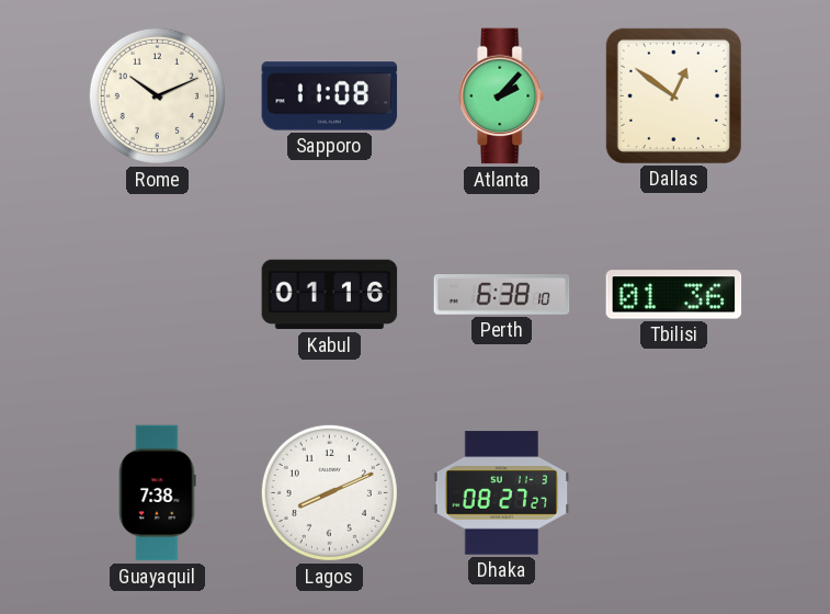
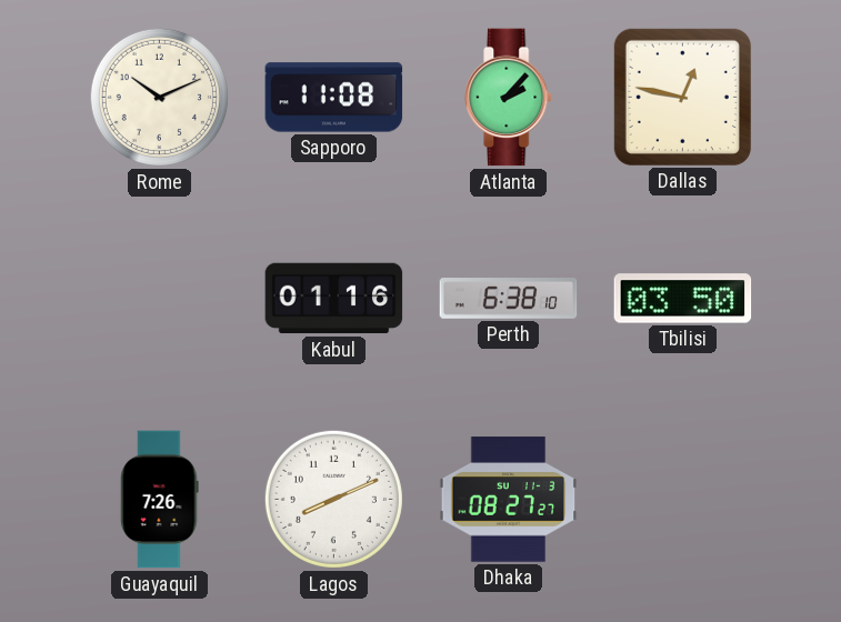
Dallas: 12:51 -> 12:47 (682, 97)
Tbilisi: 01:36 -> 03:50 (683, 299)
Guayaquil: 7:38 -> 7:26 (160, 500)
